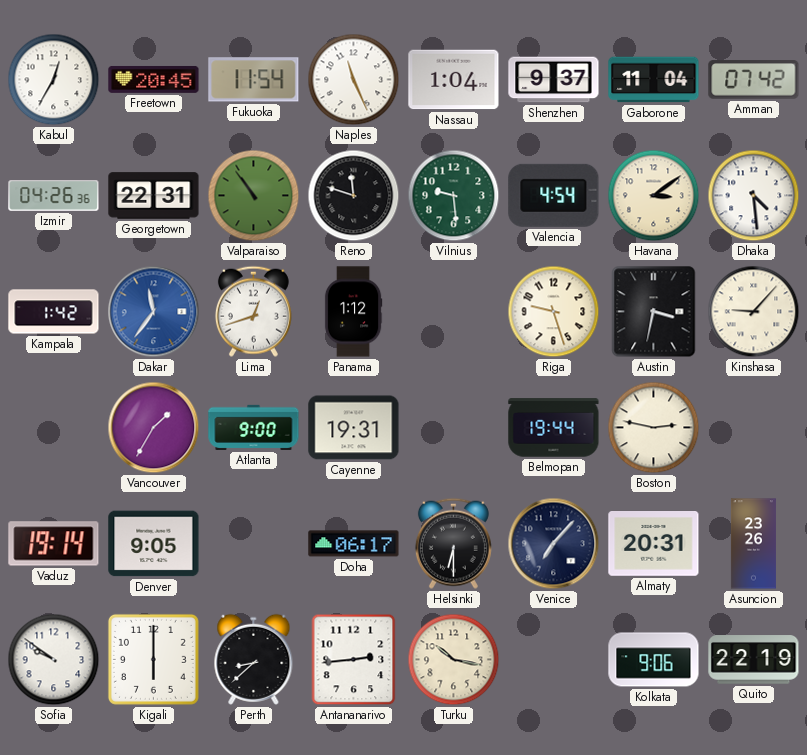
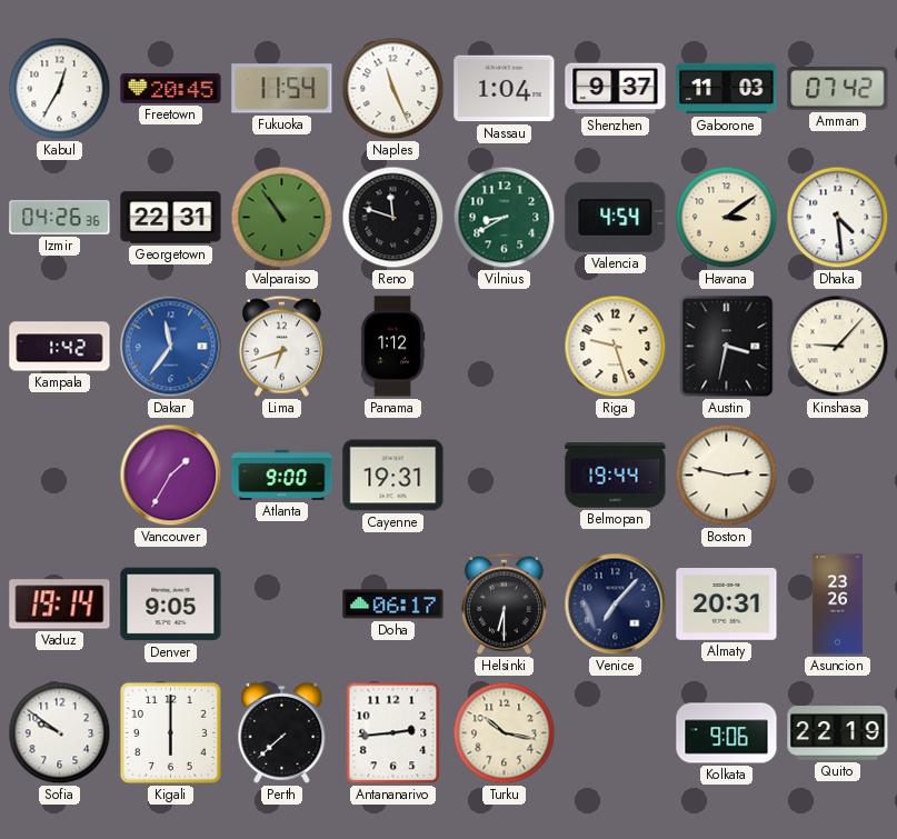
Gaborone: 11:04 -> 11:03 (727, 89)
Vilnius: 9:29 -> 8:40 (505, 218)
Lima: 12:42 -> 6:42 (281, 346)
Perth: 8:38 -> 7:38 (282, 732)
